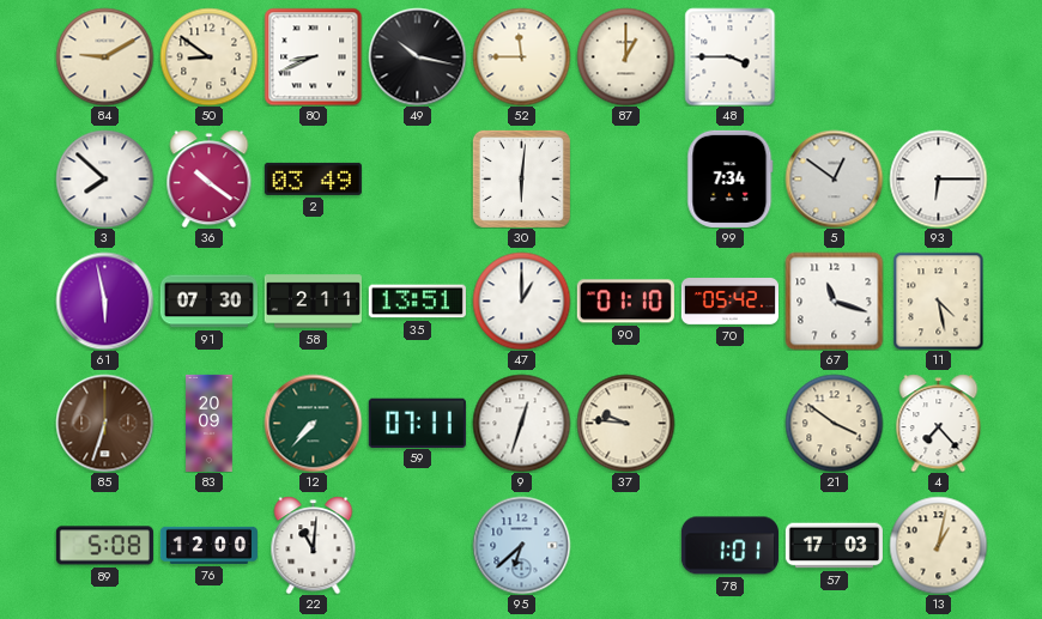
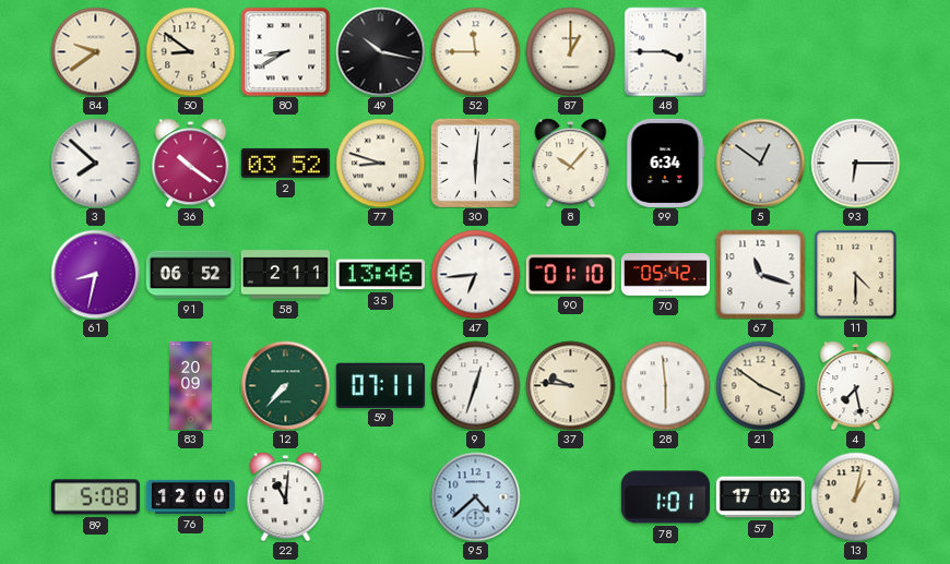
84: 9:10 -> 9:39 (95, 51)
80: 8:41 -> 8:40 (285, 51)
2: 03:49 -> 03:52 (285, 163)
77: none -> 8:48 (380, 163)
8: none -> 10:07 (571, 163)
99: 7:34 -> 6:34 (666, 163)
61: 5:58 -> 8:32 (95, 274)
91: 07:30 -> 06:52 (190, 275)
35: 13:51 -> 13:46 (380, 275)
47: 1:00 -> 6:44 (475, 274)
11: 4:28 -> 4:30 (856, 274)
85: 6:33 -> none (104, 423)
28: none -> 5:59 (665, 385)
4: 7:23 -> 7:28 (856, 385)
95: 6:38 -> 4:38 (475, 496)
